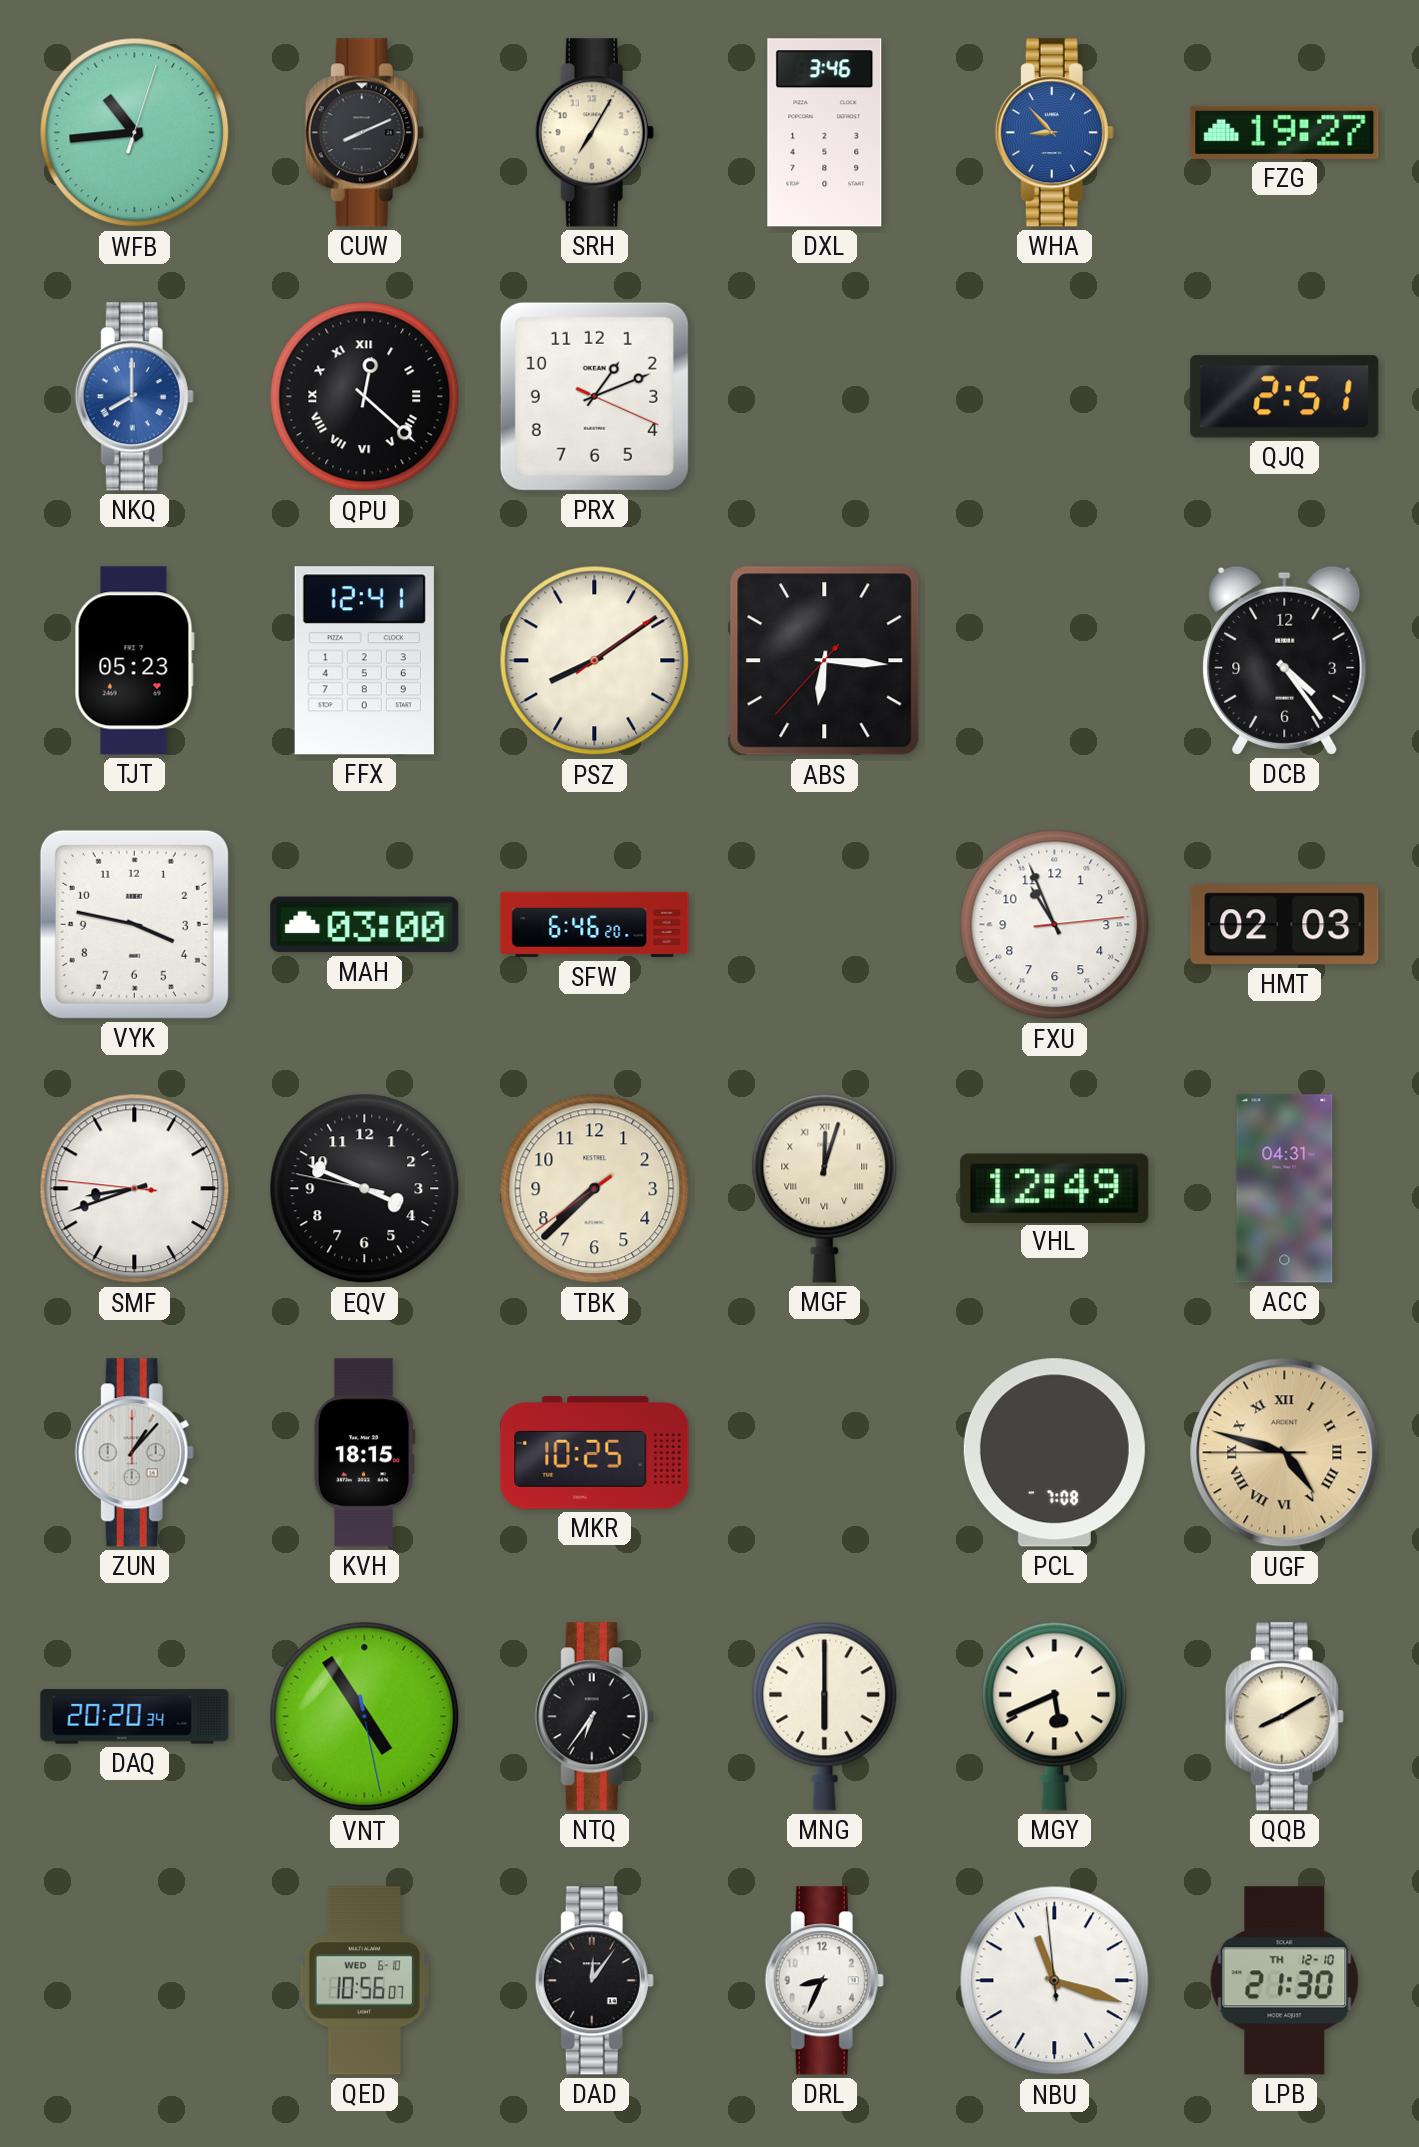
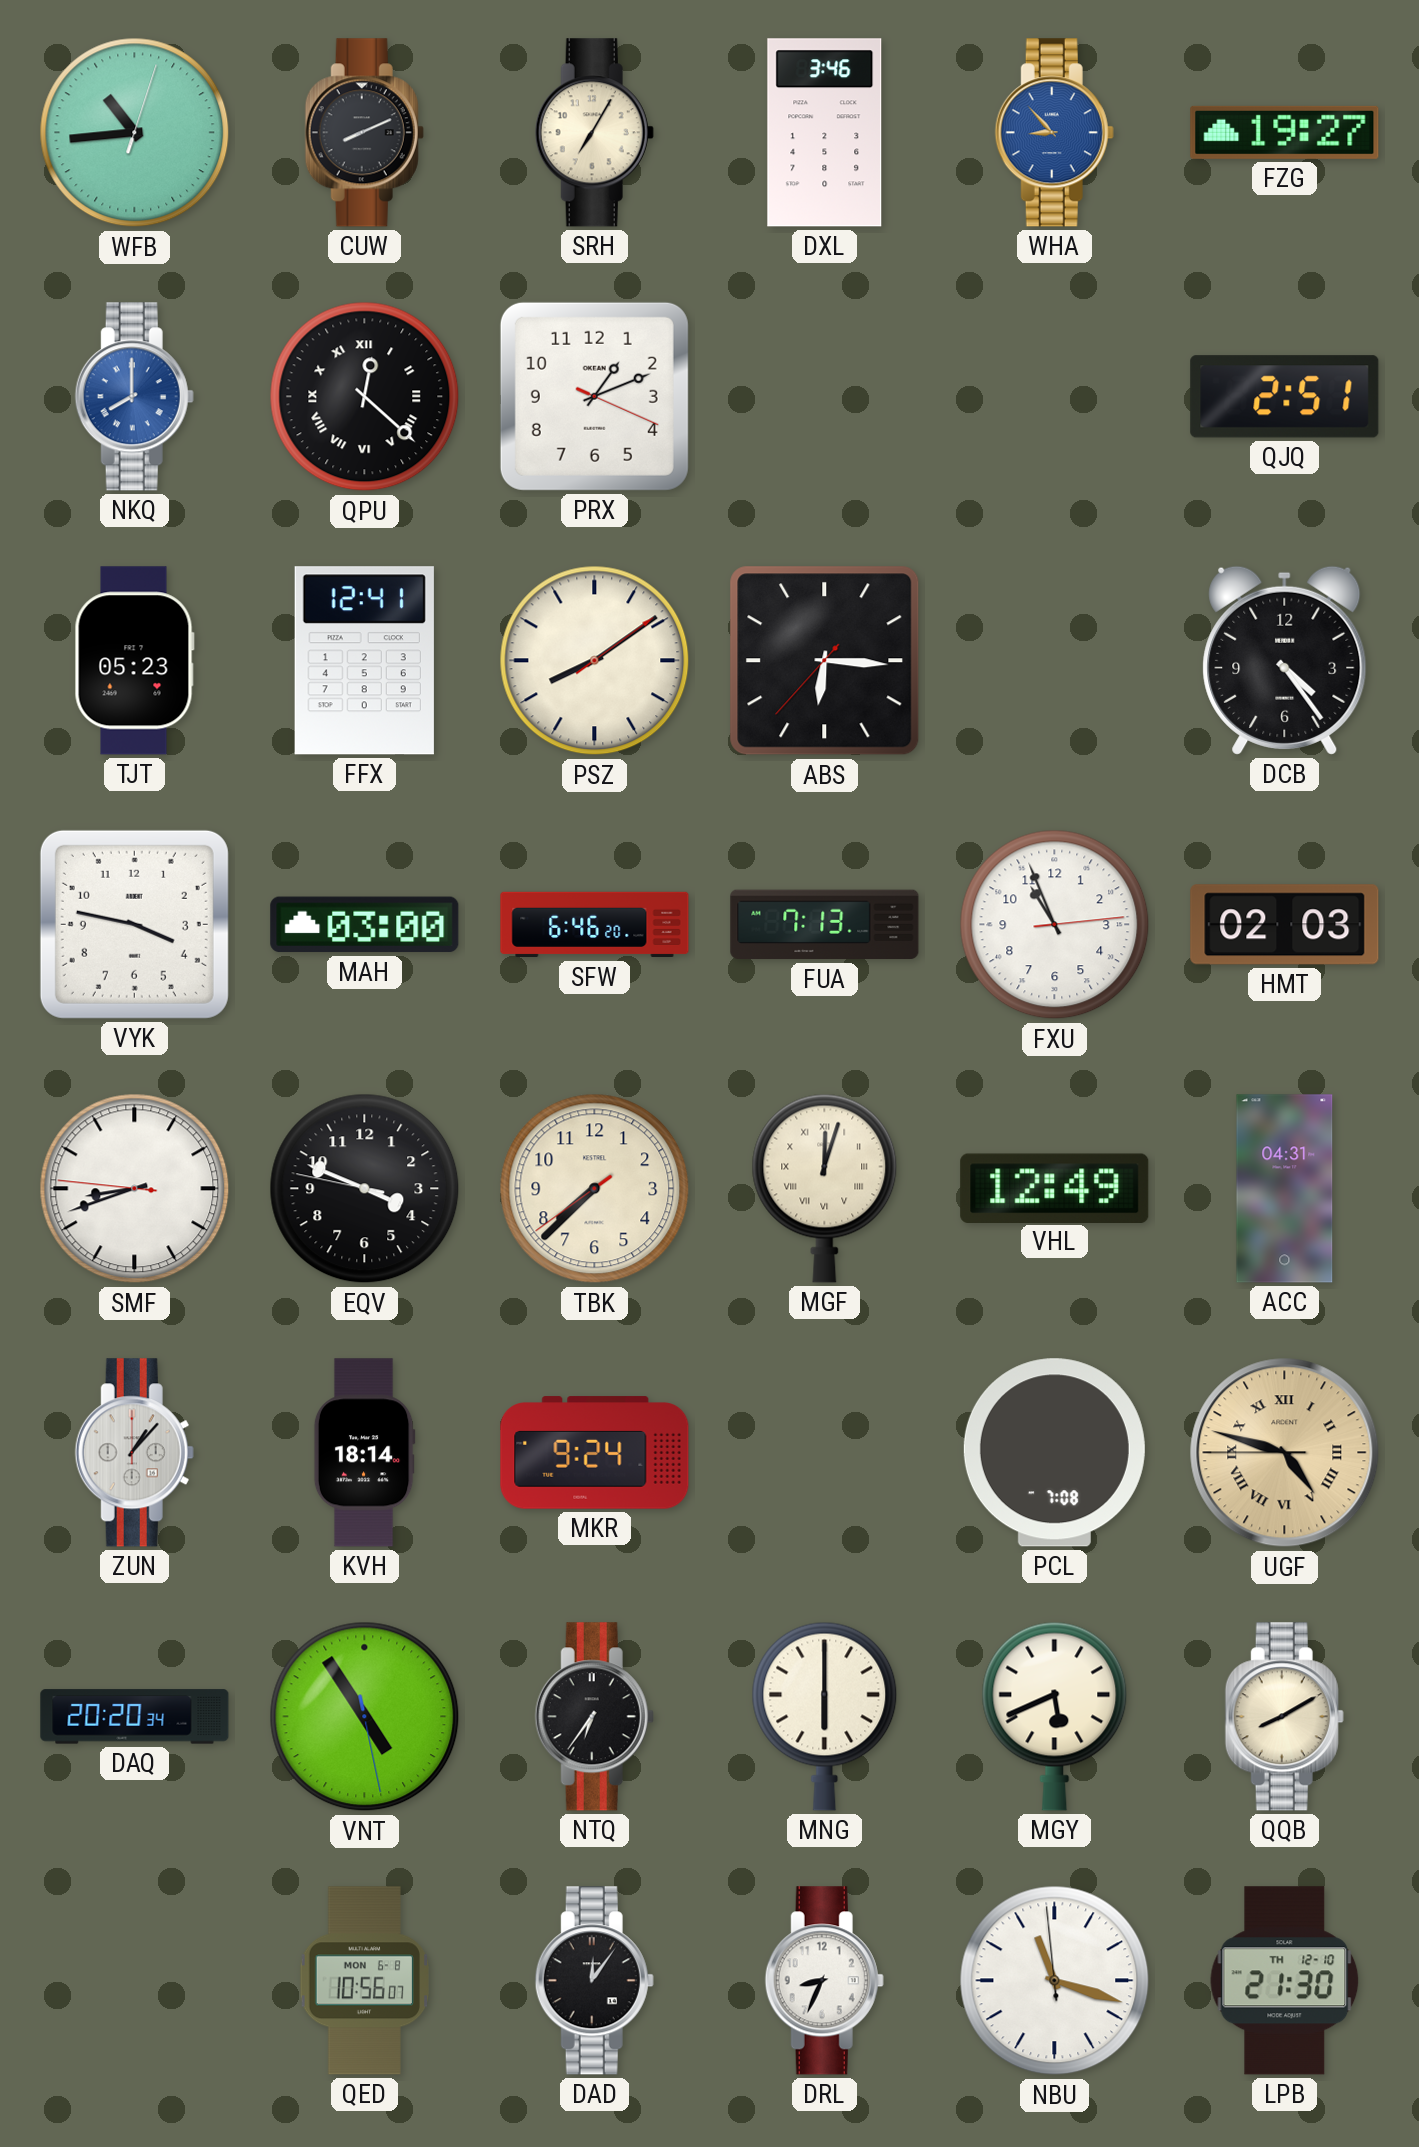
FUA: none -> 7:13 (825, 925)
KVH: 18:15 -> 18:14 (364, 1453)
MKR: 10:25 -> 9:24 (595, 1453)
QED date: WED 6-10 -> MON 6-8 (365, 1981)
